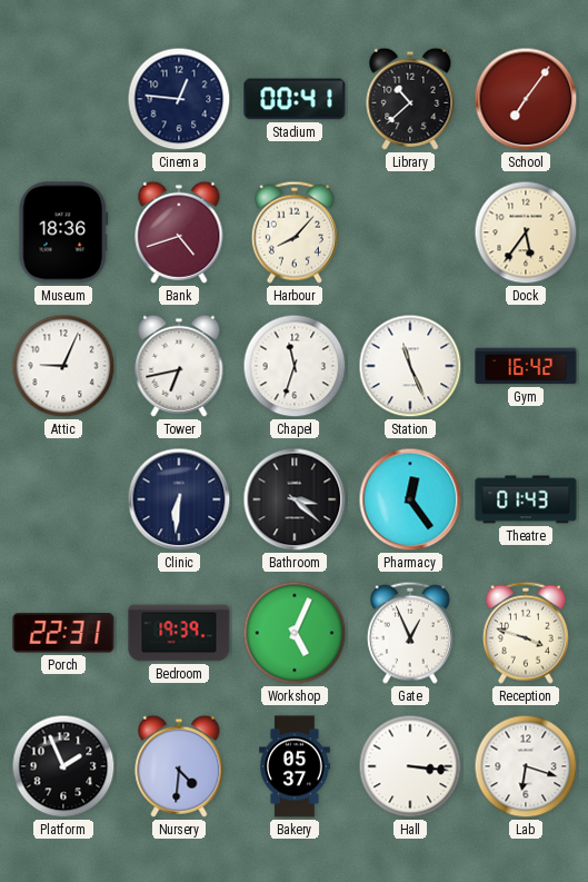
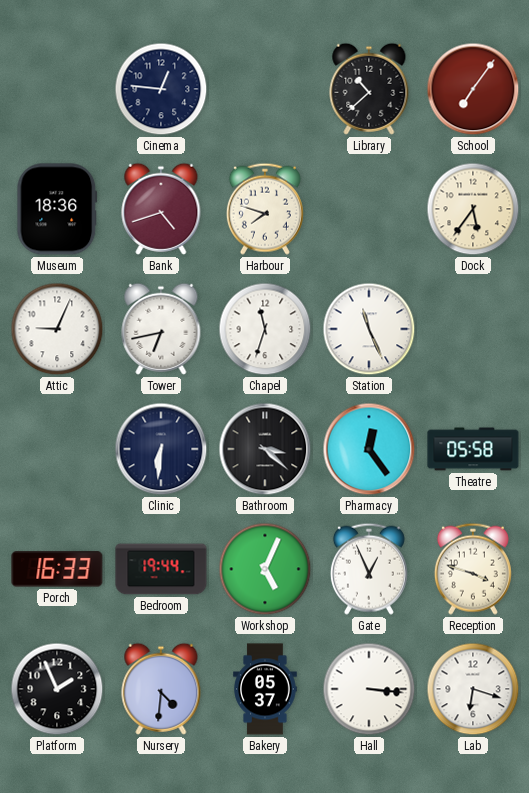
Stadium: 00:41 -> none (295, 99)
Harbour: 8:07 -> 7:48 (265, 209)
Gym: 16:42 -> none (526, 366)
Theatre: 01:43 -> 05:58 (473, 449)
Porch: 22:31 -> 16:33 (57, 569)
Bedroom: 19:39 -> 19:44 (161, 569)
